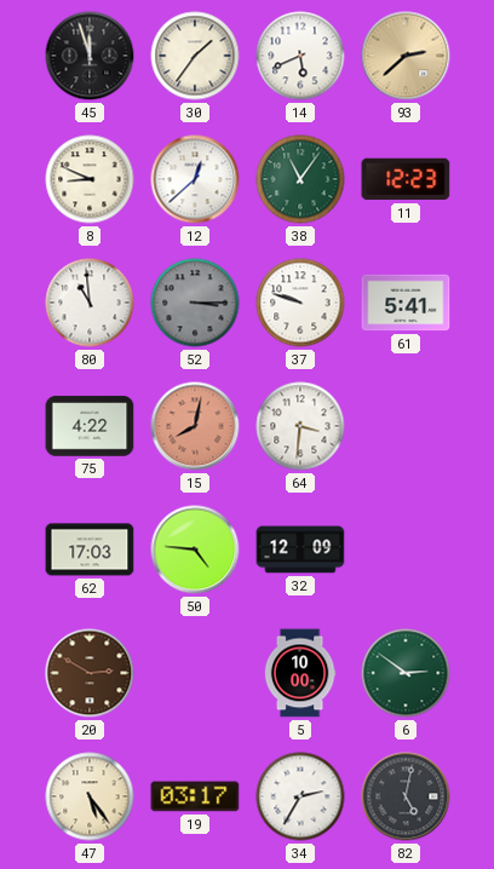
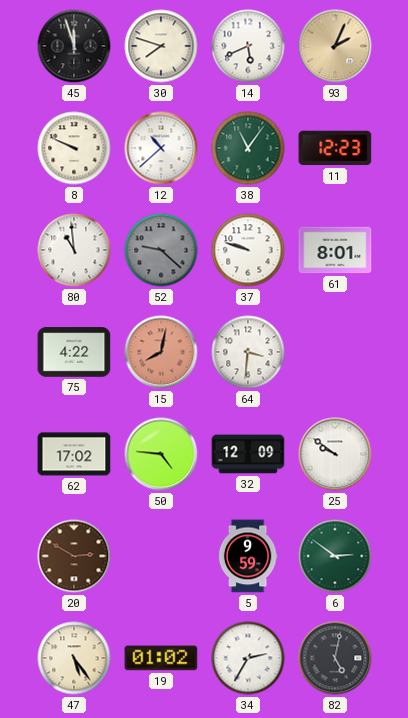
30: 1:36 -> 7:48 (161, 46)
93: 2:38 -> 2:04 (335, 46)
8: 8:49 -> 9:49 (74, 148)
12: 12:38 -> 10:38 (161, 148)
52: 3:15 -> 9:22 (161, 250)
61: 5:41 -> 8:01 (335, 250)
62: 17:03 -> 17:02 (74, 454)
25: none -> 9:51 (335, 454)
5: 10:00 -> 9:59 (248, 556)
19: 03:17 -> 01:02 (161, 658)
